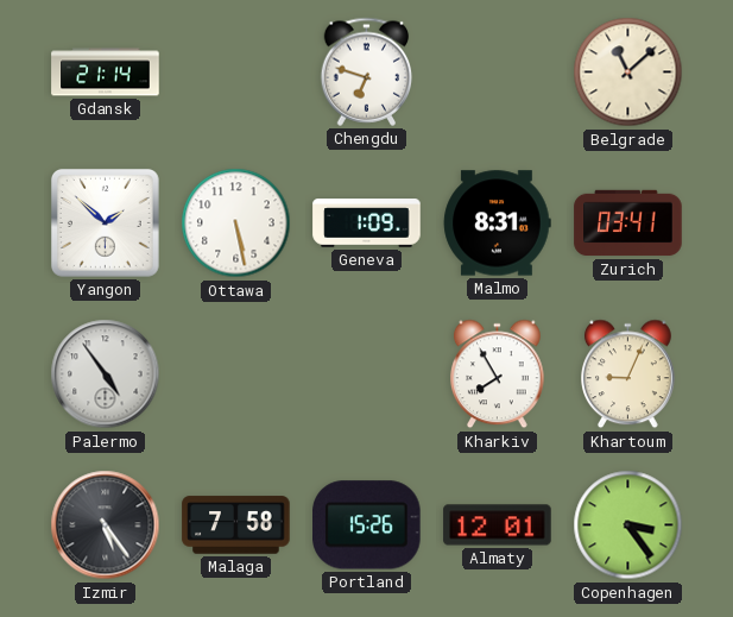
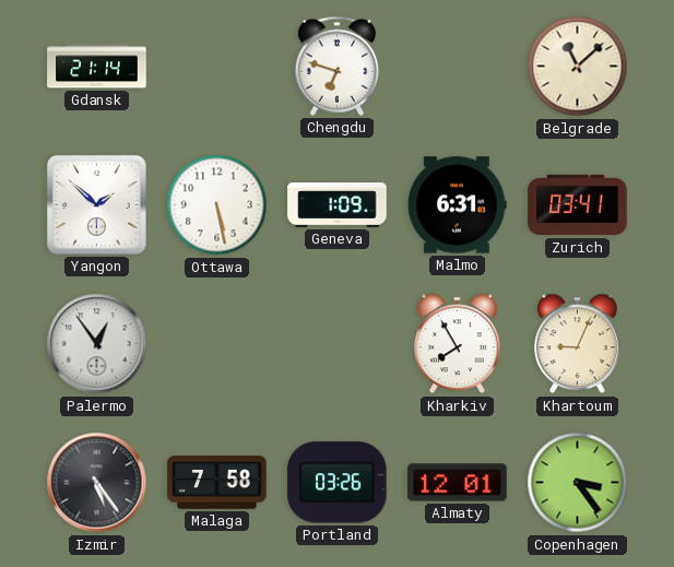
Malmo: 8:31 -> 6:31 (458, 205)
Palermo: 4:54 -> 12:54 (97, 344)
Portland: 15:26 -> 03:26 (338, 483)
